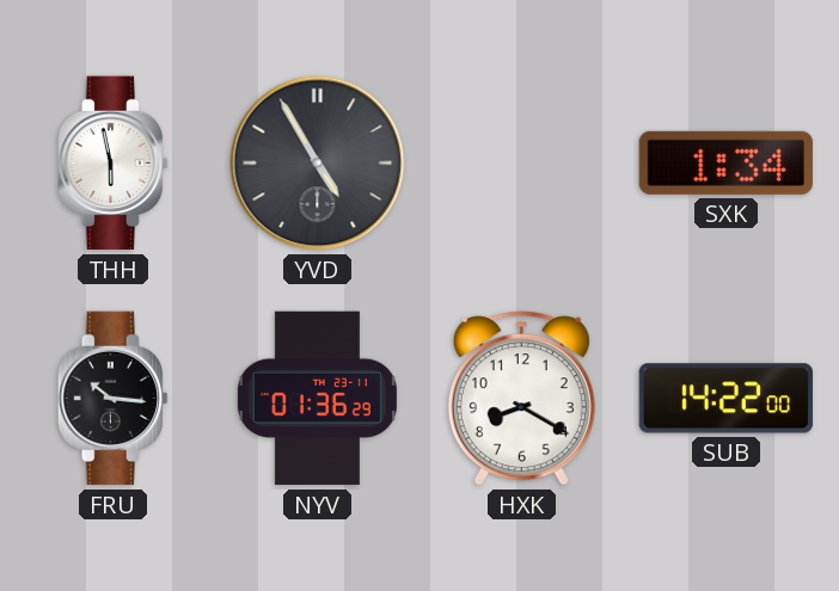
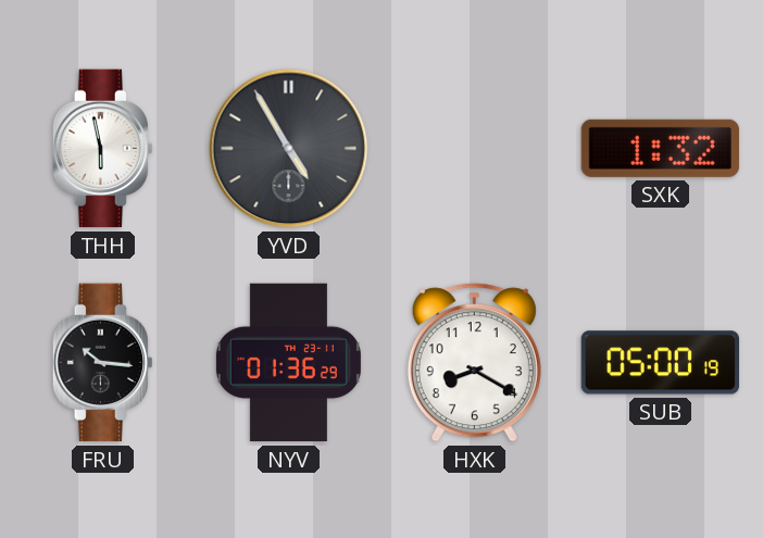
SXK: 1:34 -> 1:32 (660, 148)
SUB: 14:22 -> 05:00 (660, 363)
